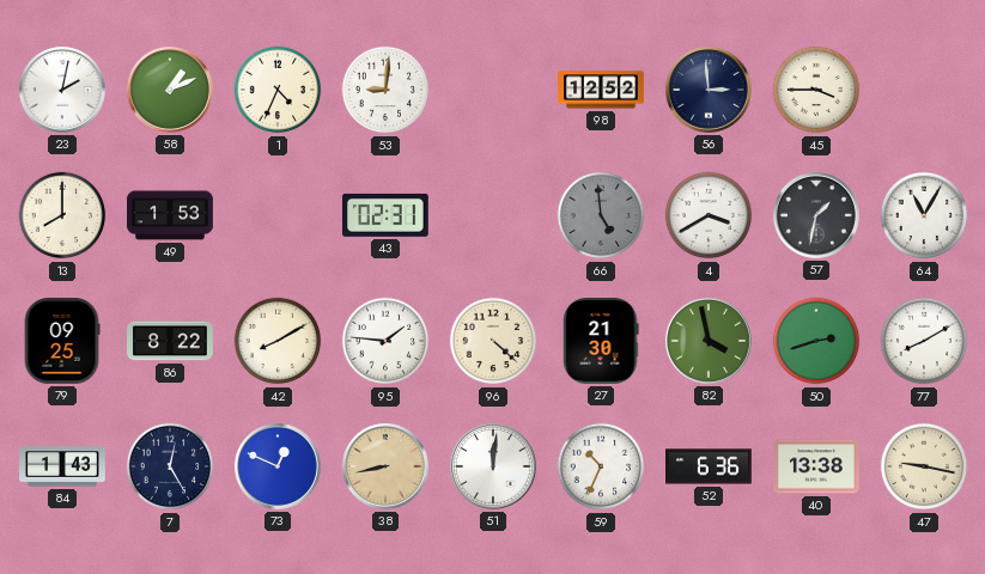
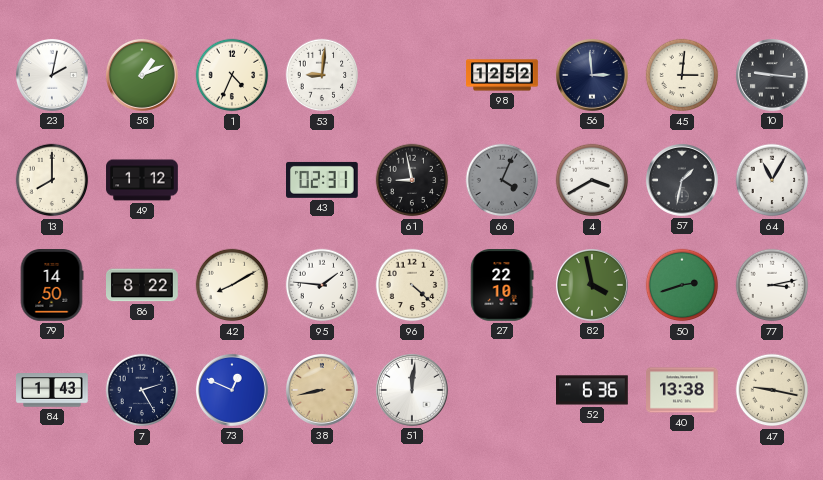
45: 3:45 -> 3:01 (682, 75)
10: none -> 9:16 (772, 75)
49: 1:53 -> 1:12 (142, 180)
61: none -> 8:58 (412, 180)
66: 4:59 -> 4:04 (502, 180)
79: 09:25 -> 14:50 (52, 286)
27: 21:30 -> 22:10 (502, 286)
77: 8:10 -> 3:13 (772, 285)
7: 12:25 -> 2:25 (142, 390)
59: 10:34 -> none (601, 466)
